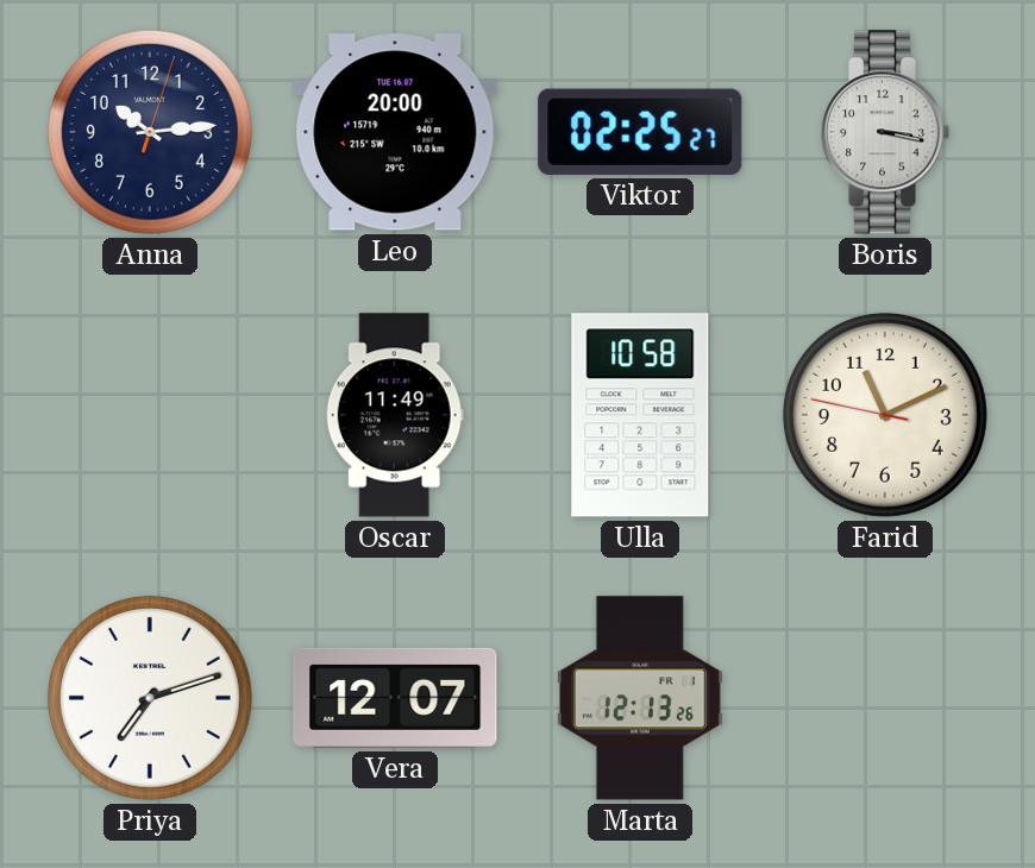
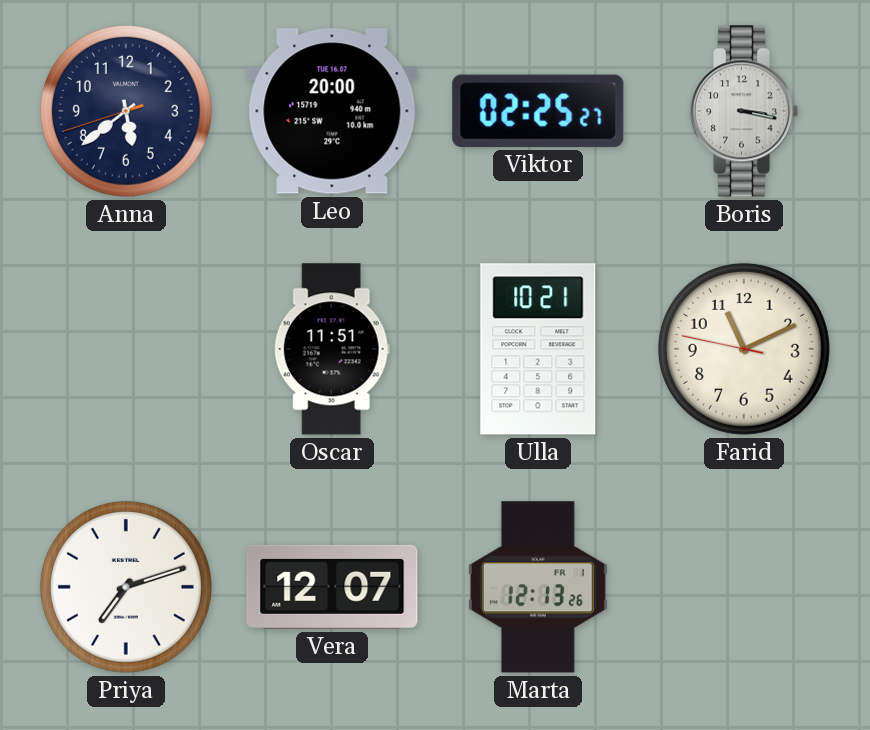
Anna: 10:14 -> 5:38 (126, 111)
Oscar: 11:49 -> 11:51 (332, 349)
Ulla: 10:58 -> 10:21 (538, 349)
